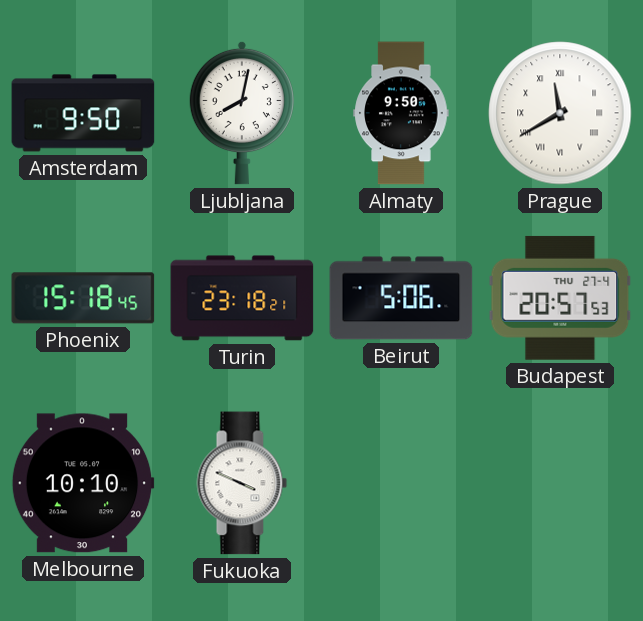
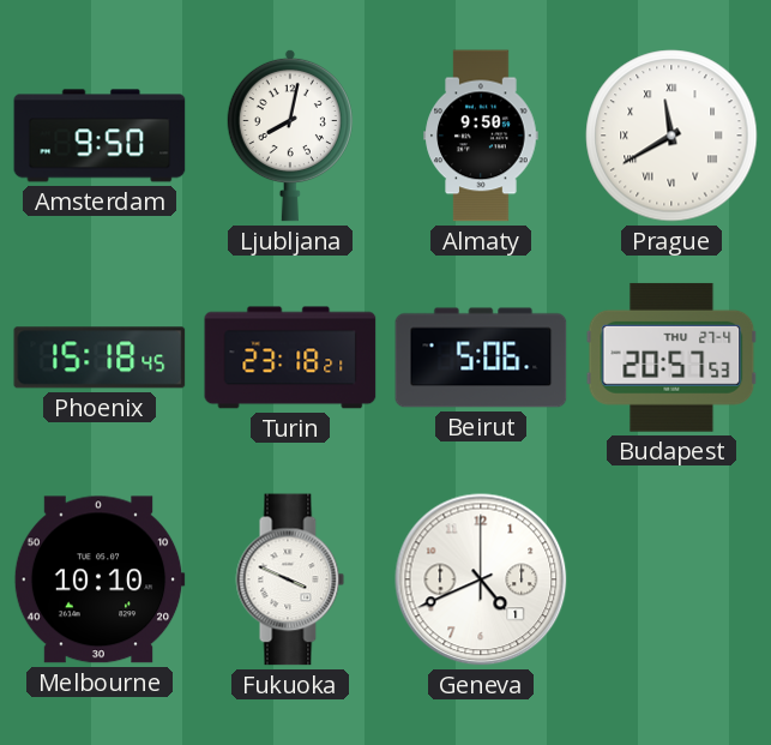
Geneva: none -> 4:41 (481, 579)
